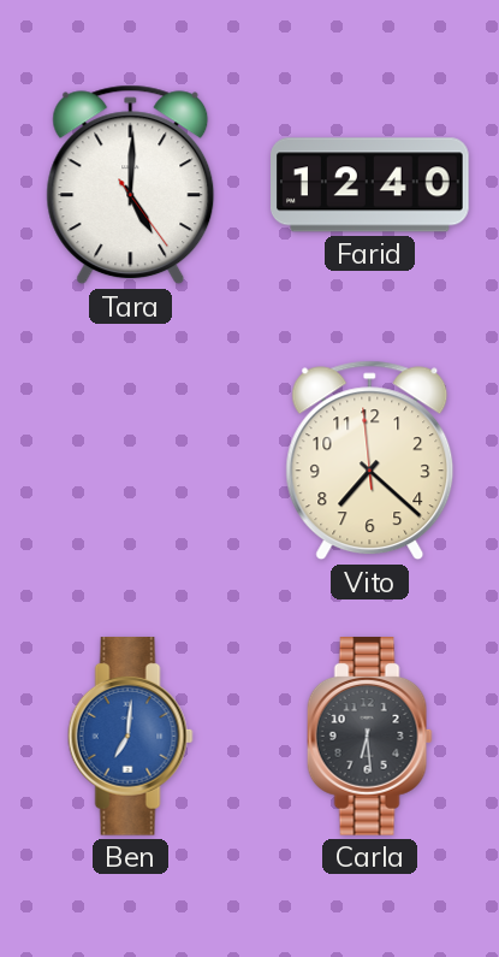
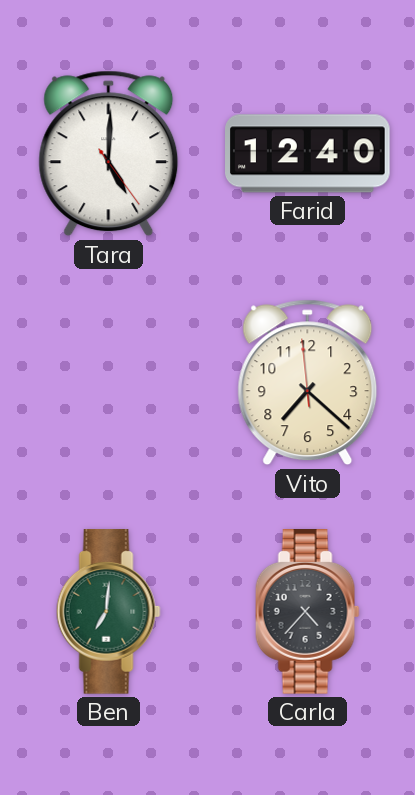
Ben dial: blue -> green (108, 612)
Carla: 6:29 -> 4:37 (307, 612)
